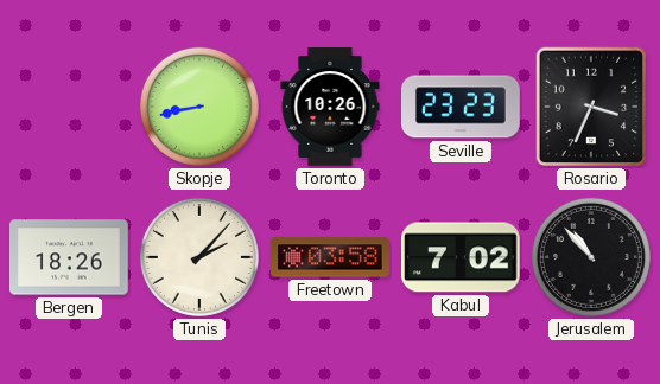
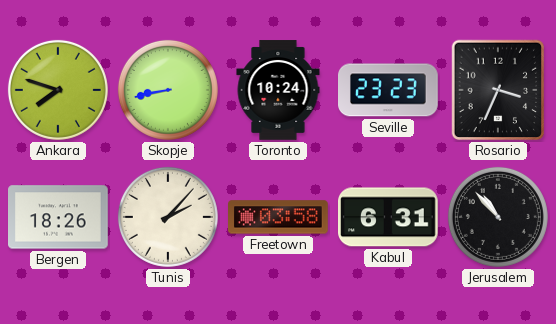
Ankara: none -> 7:48 (58, 90)
Toronto: 10:26 -> 10:24 (278, 90)
Kabul: 7:02 -> 6:31 (389, 217)
